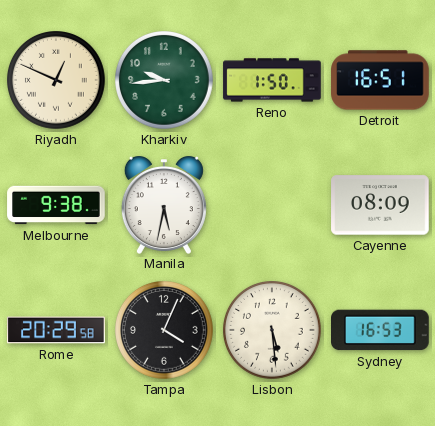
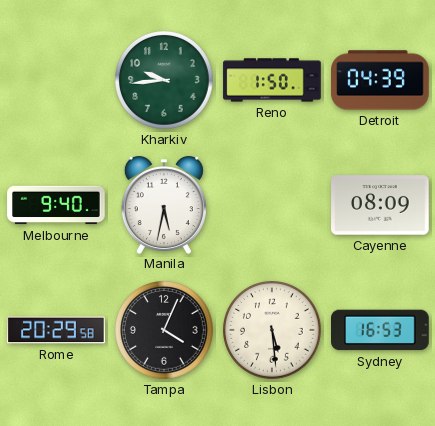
Riyadh: 12:49 -> none (57, 81)
Detroit: 16:51 -> 04:39 (380, 80)
Melbourne: 9:38 -> 9:40 (56, 205)
